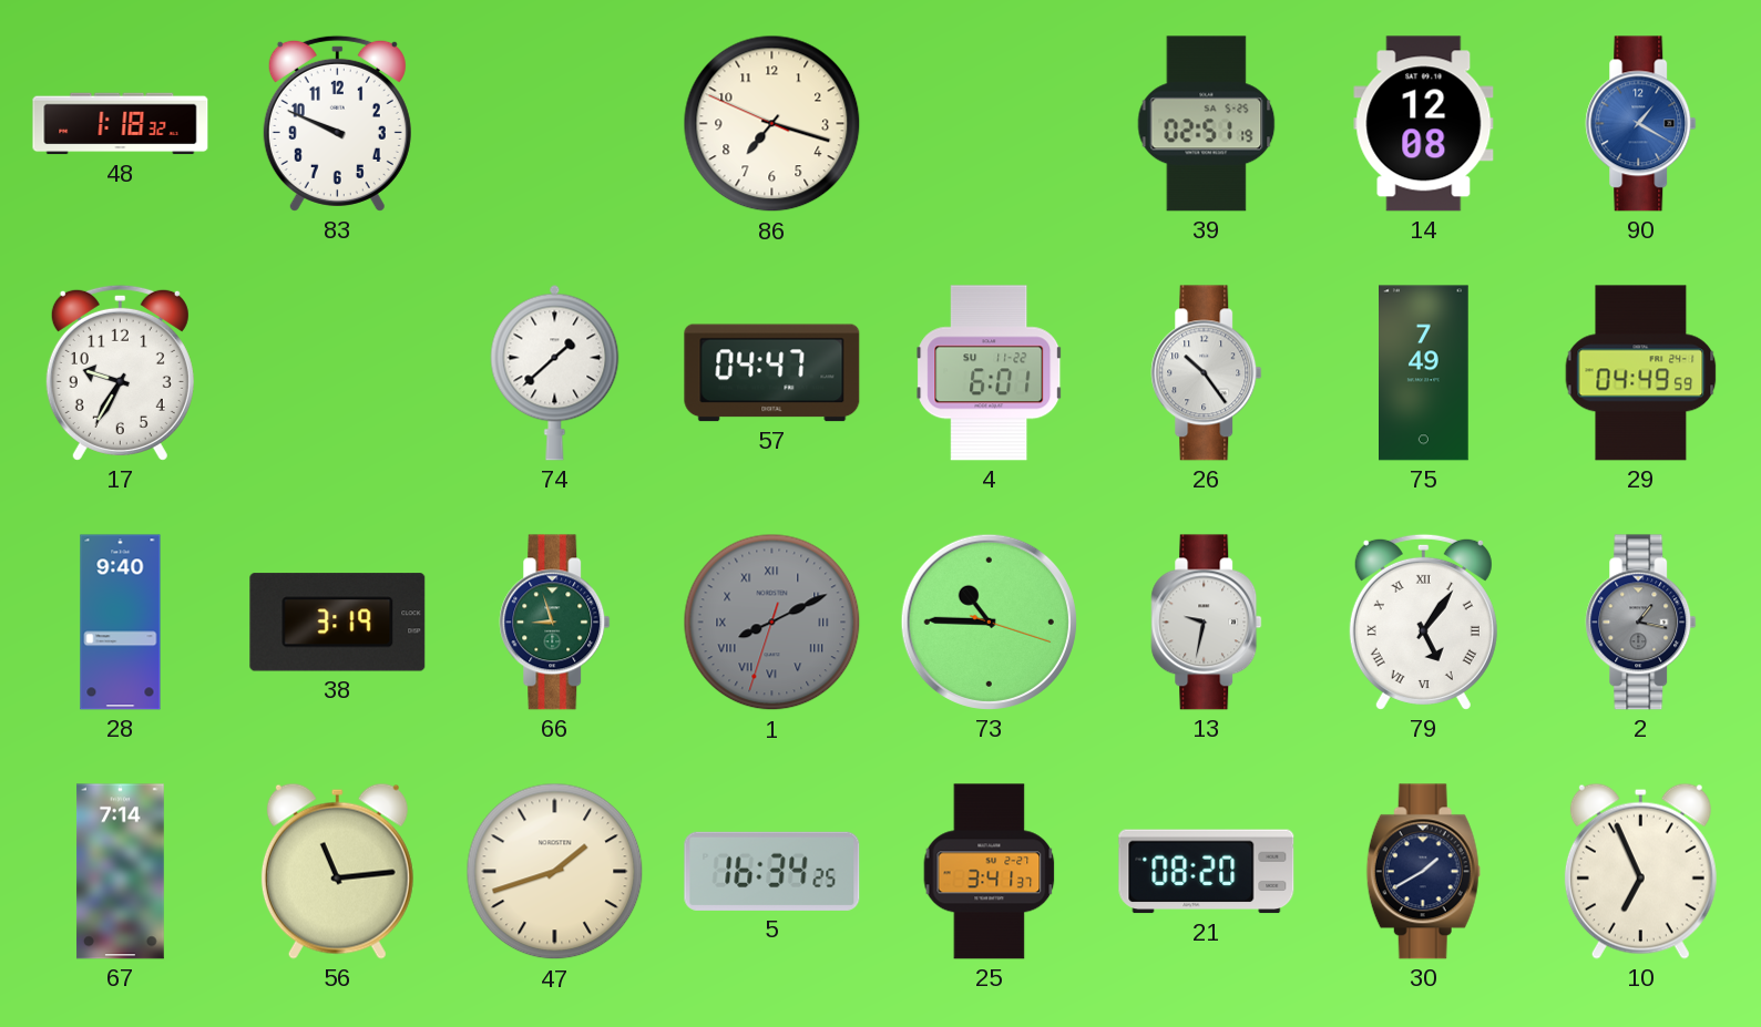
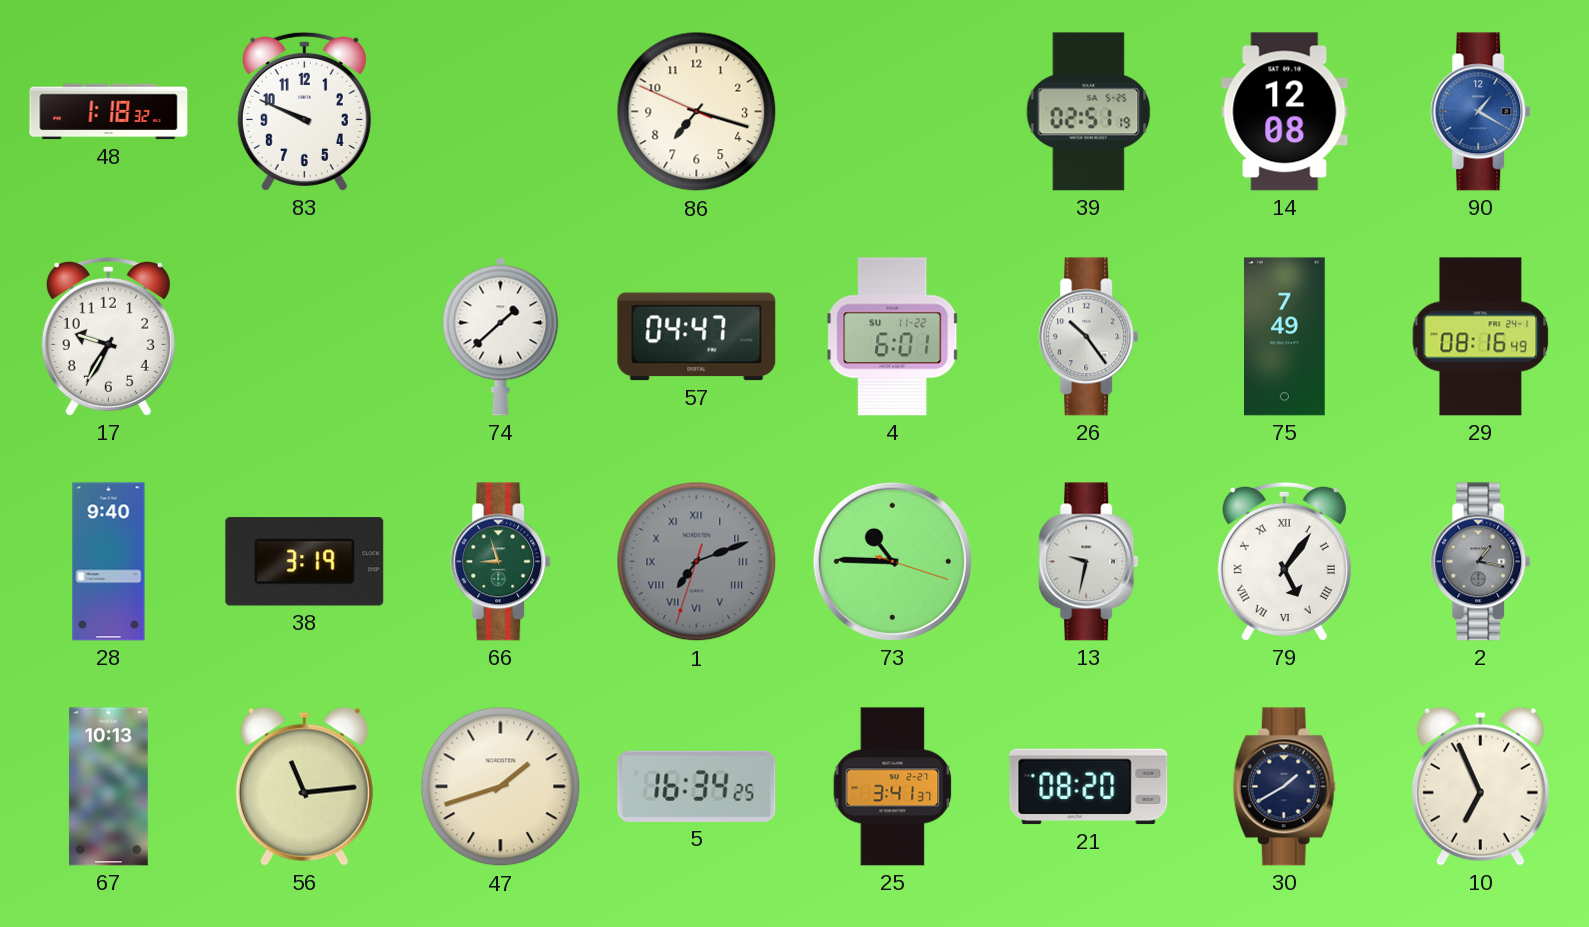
29: 04:49 -> 08:16 (1481, 337)
1: 8:10 -> 7:11 (697, 562)
67: 7:14 -> 10:13 (108, 787)
